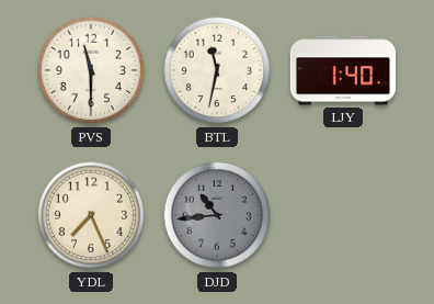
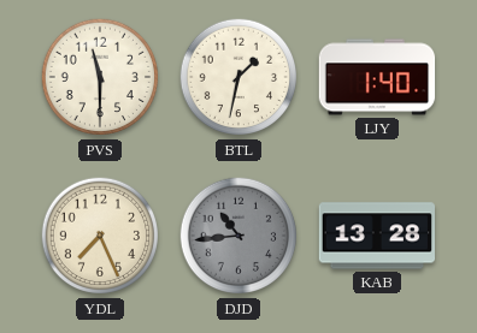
BTL: 11:32 -> 1:32 (238, 77)
KAB: none -> 13:28 (377, 236)
